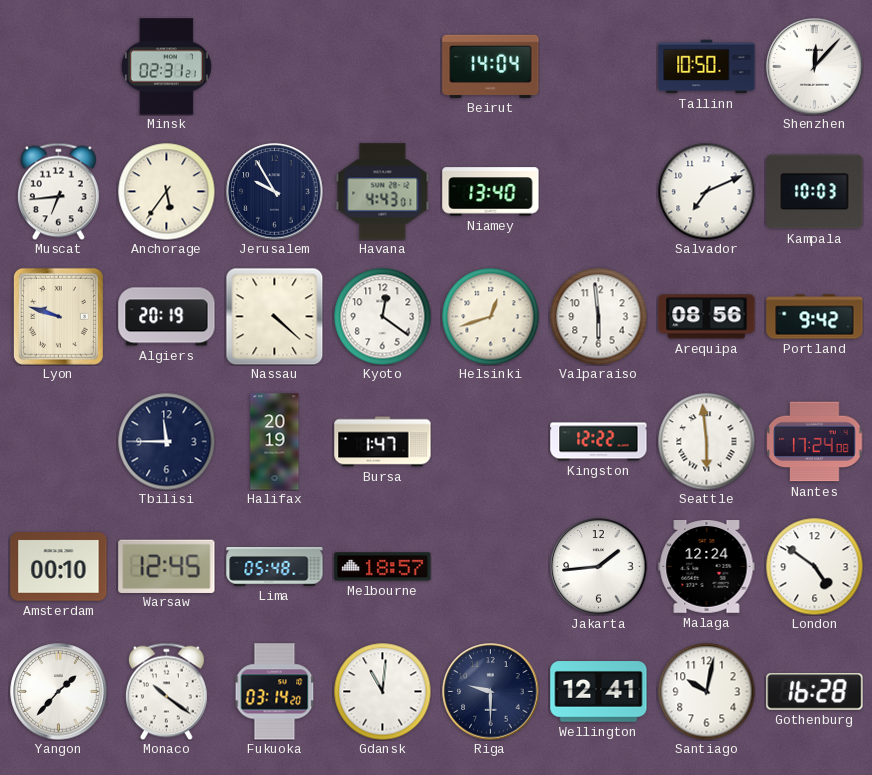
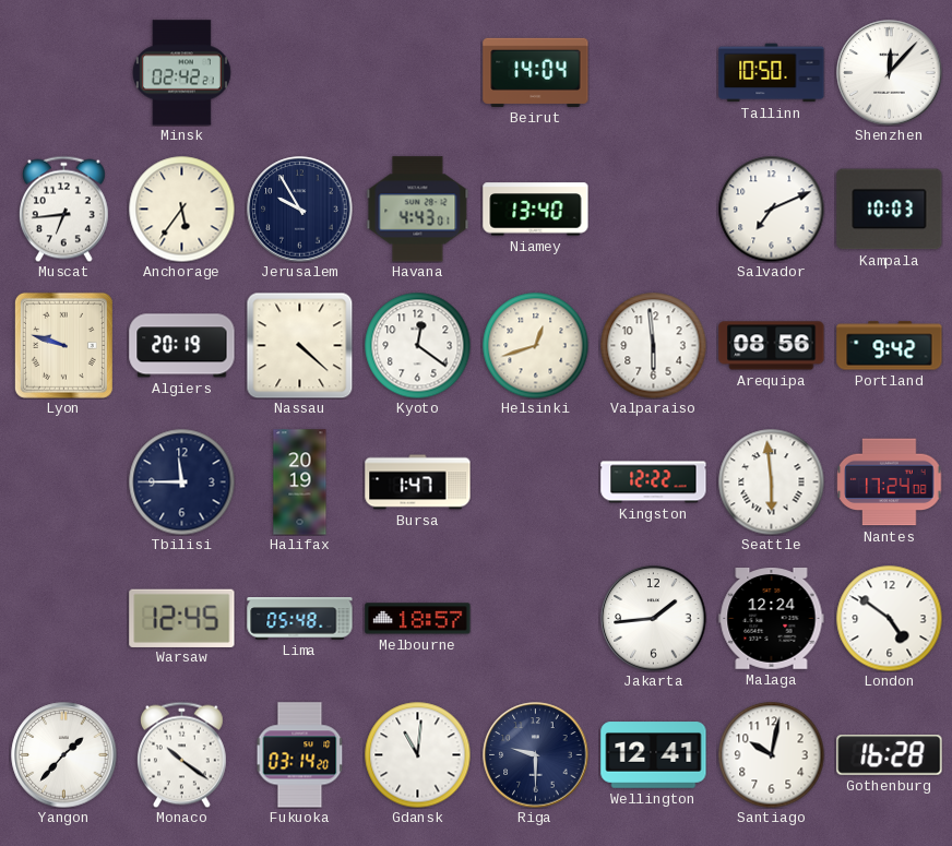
Minsk: 02:31 -> 02:42 (181, 73)
Amsterdam: 00:10 -> none (59, 567)
